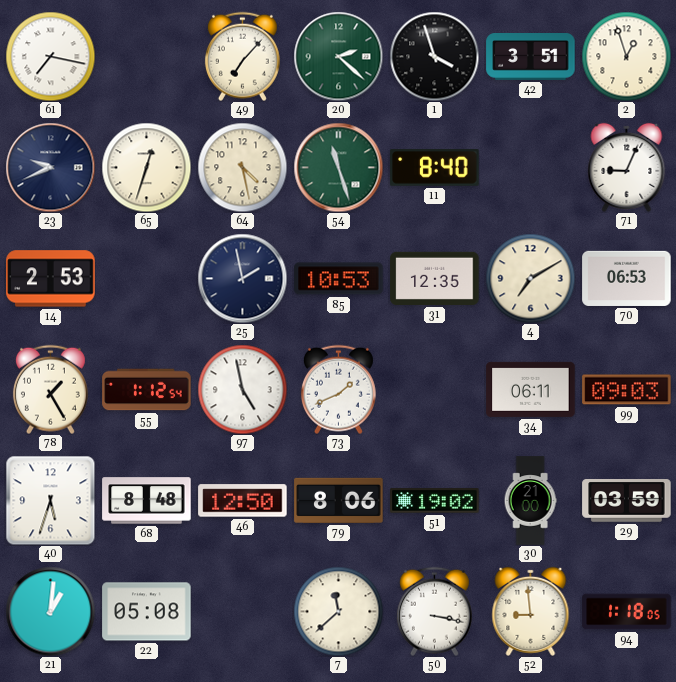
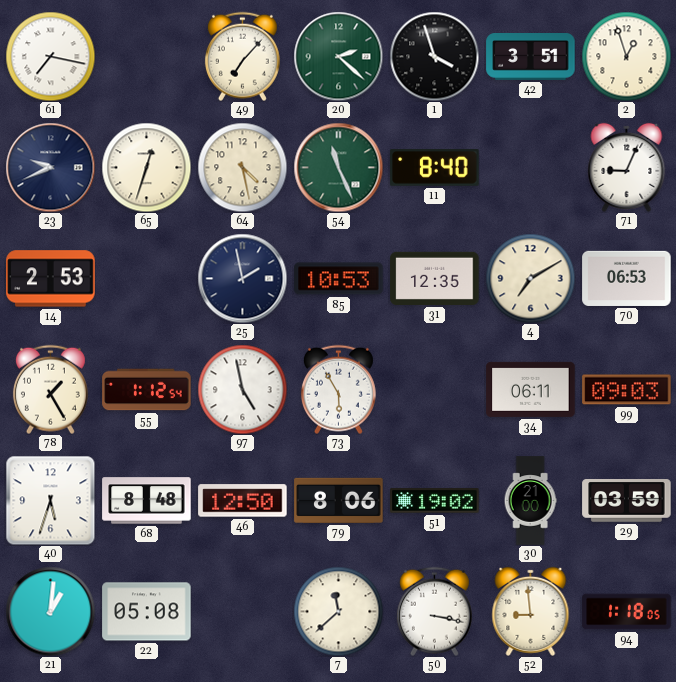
54: 11:27 -> 11:26 (338, 167)
73: 1:41 -> 5:55 (338, 389)
